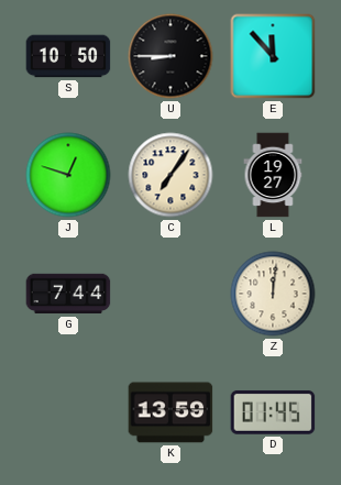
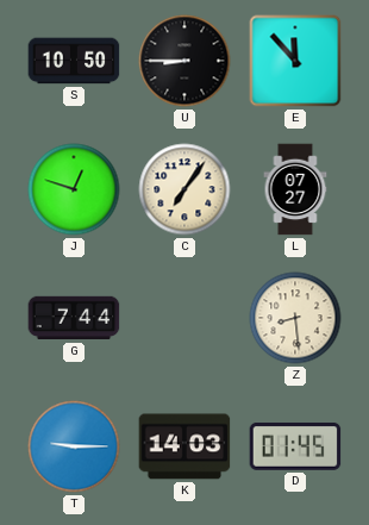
L: 19:27 -> 07:27 (295, 189)
Z: 12:01 -> 8:29 (295, 318)
T: none -> 9:15 (74, 446)
K: 13:59 -> 14:03 (185, 446)
